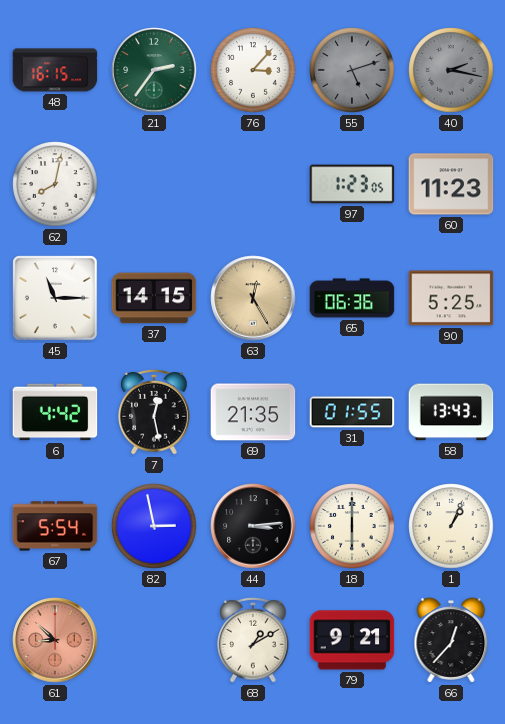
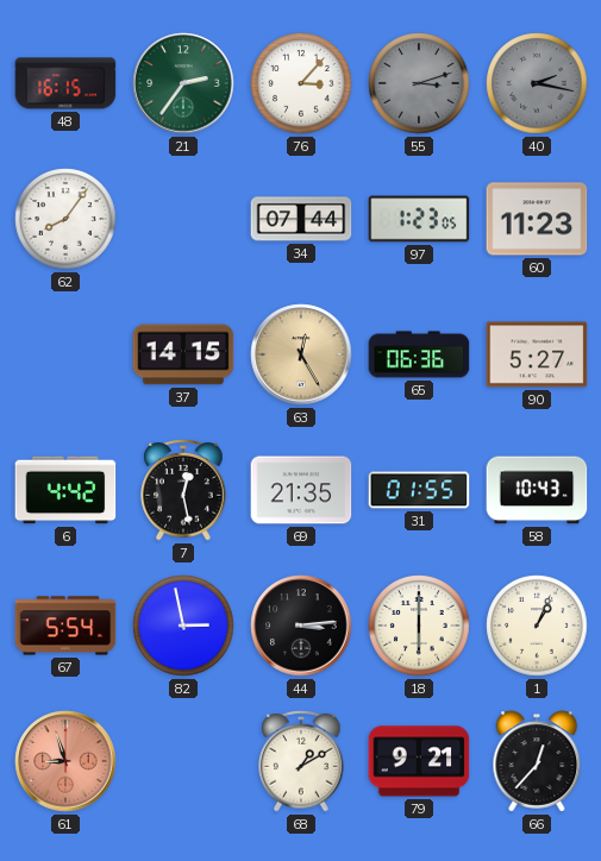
55: 5:12 -> 3:12 (419, 83)
62: 8:02 -> 8:06 (65, 219)
34: none -> 07:44 (301, 219)
45: 11:15 -> none (55, 298)
90: 5:25 -> 5:27 (537, 354)
58: 13:43 -> 10:43 (537, 490)
61: 8:52 -> 8:57 (65, 761)
